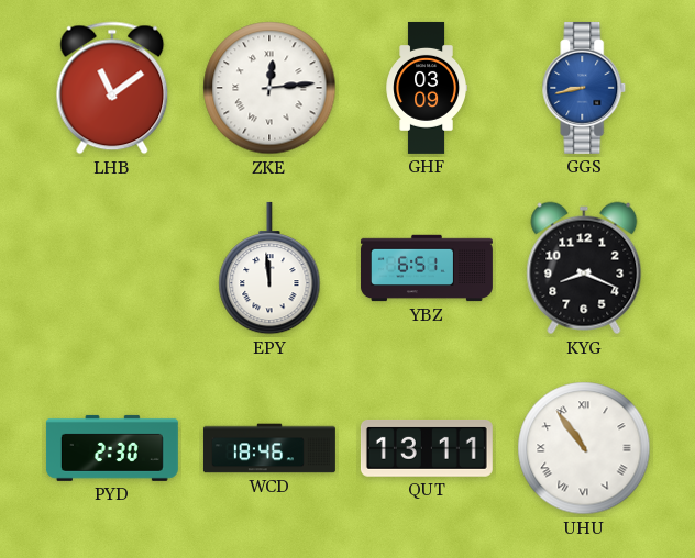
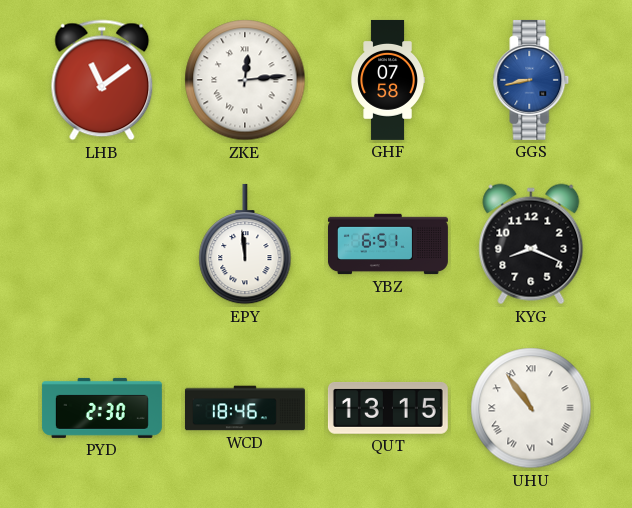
GHF: 03:09 -> 07:58 (387, 80)
QUT: 13:11 -> 13:15 (388, 409)
